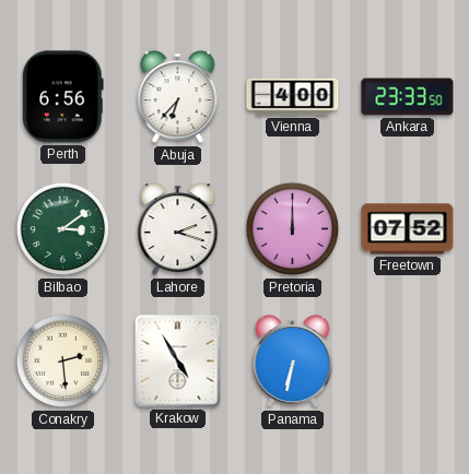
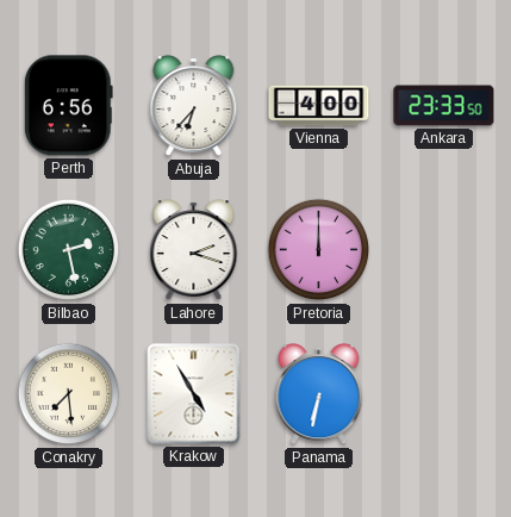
Bilbao: 3:09 -> 2:28 (69, 250)
Freetown: 07:52 -> none (408, 229)
Conakry: 2:29 -> 7:29 (69, 394)
